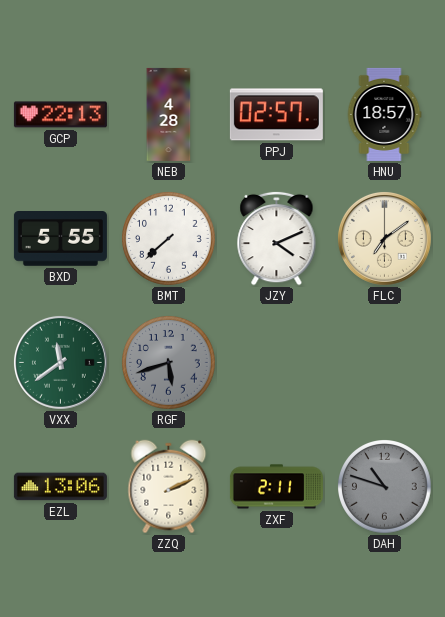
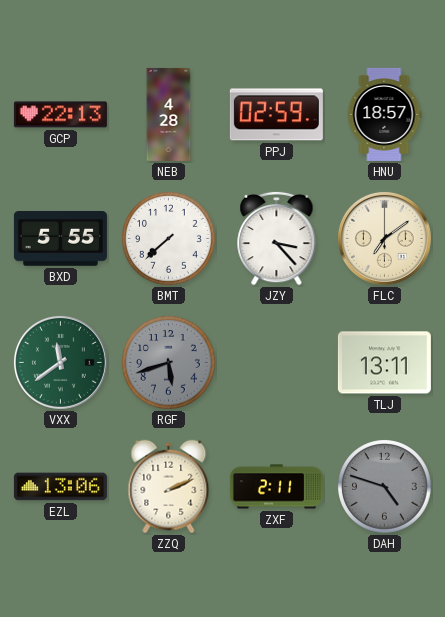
PPJ: 02:57 -> 02:59 (276, 115)
JZY: 4:11 -> 3:23 (277, 238)
TLJ: none -> 13:11 (384, 363)
DAH: 10:48 -> 4:48 (385, 487)
